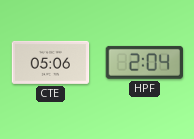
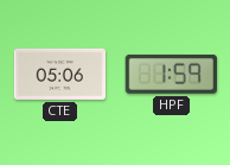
HPF: 2:04 -> 1:59 (171, 74)
